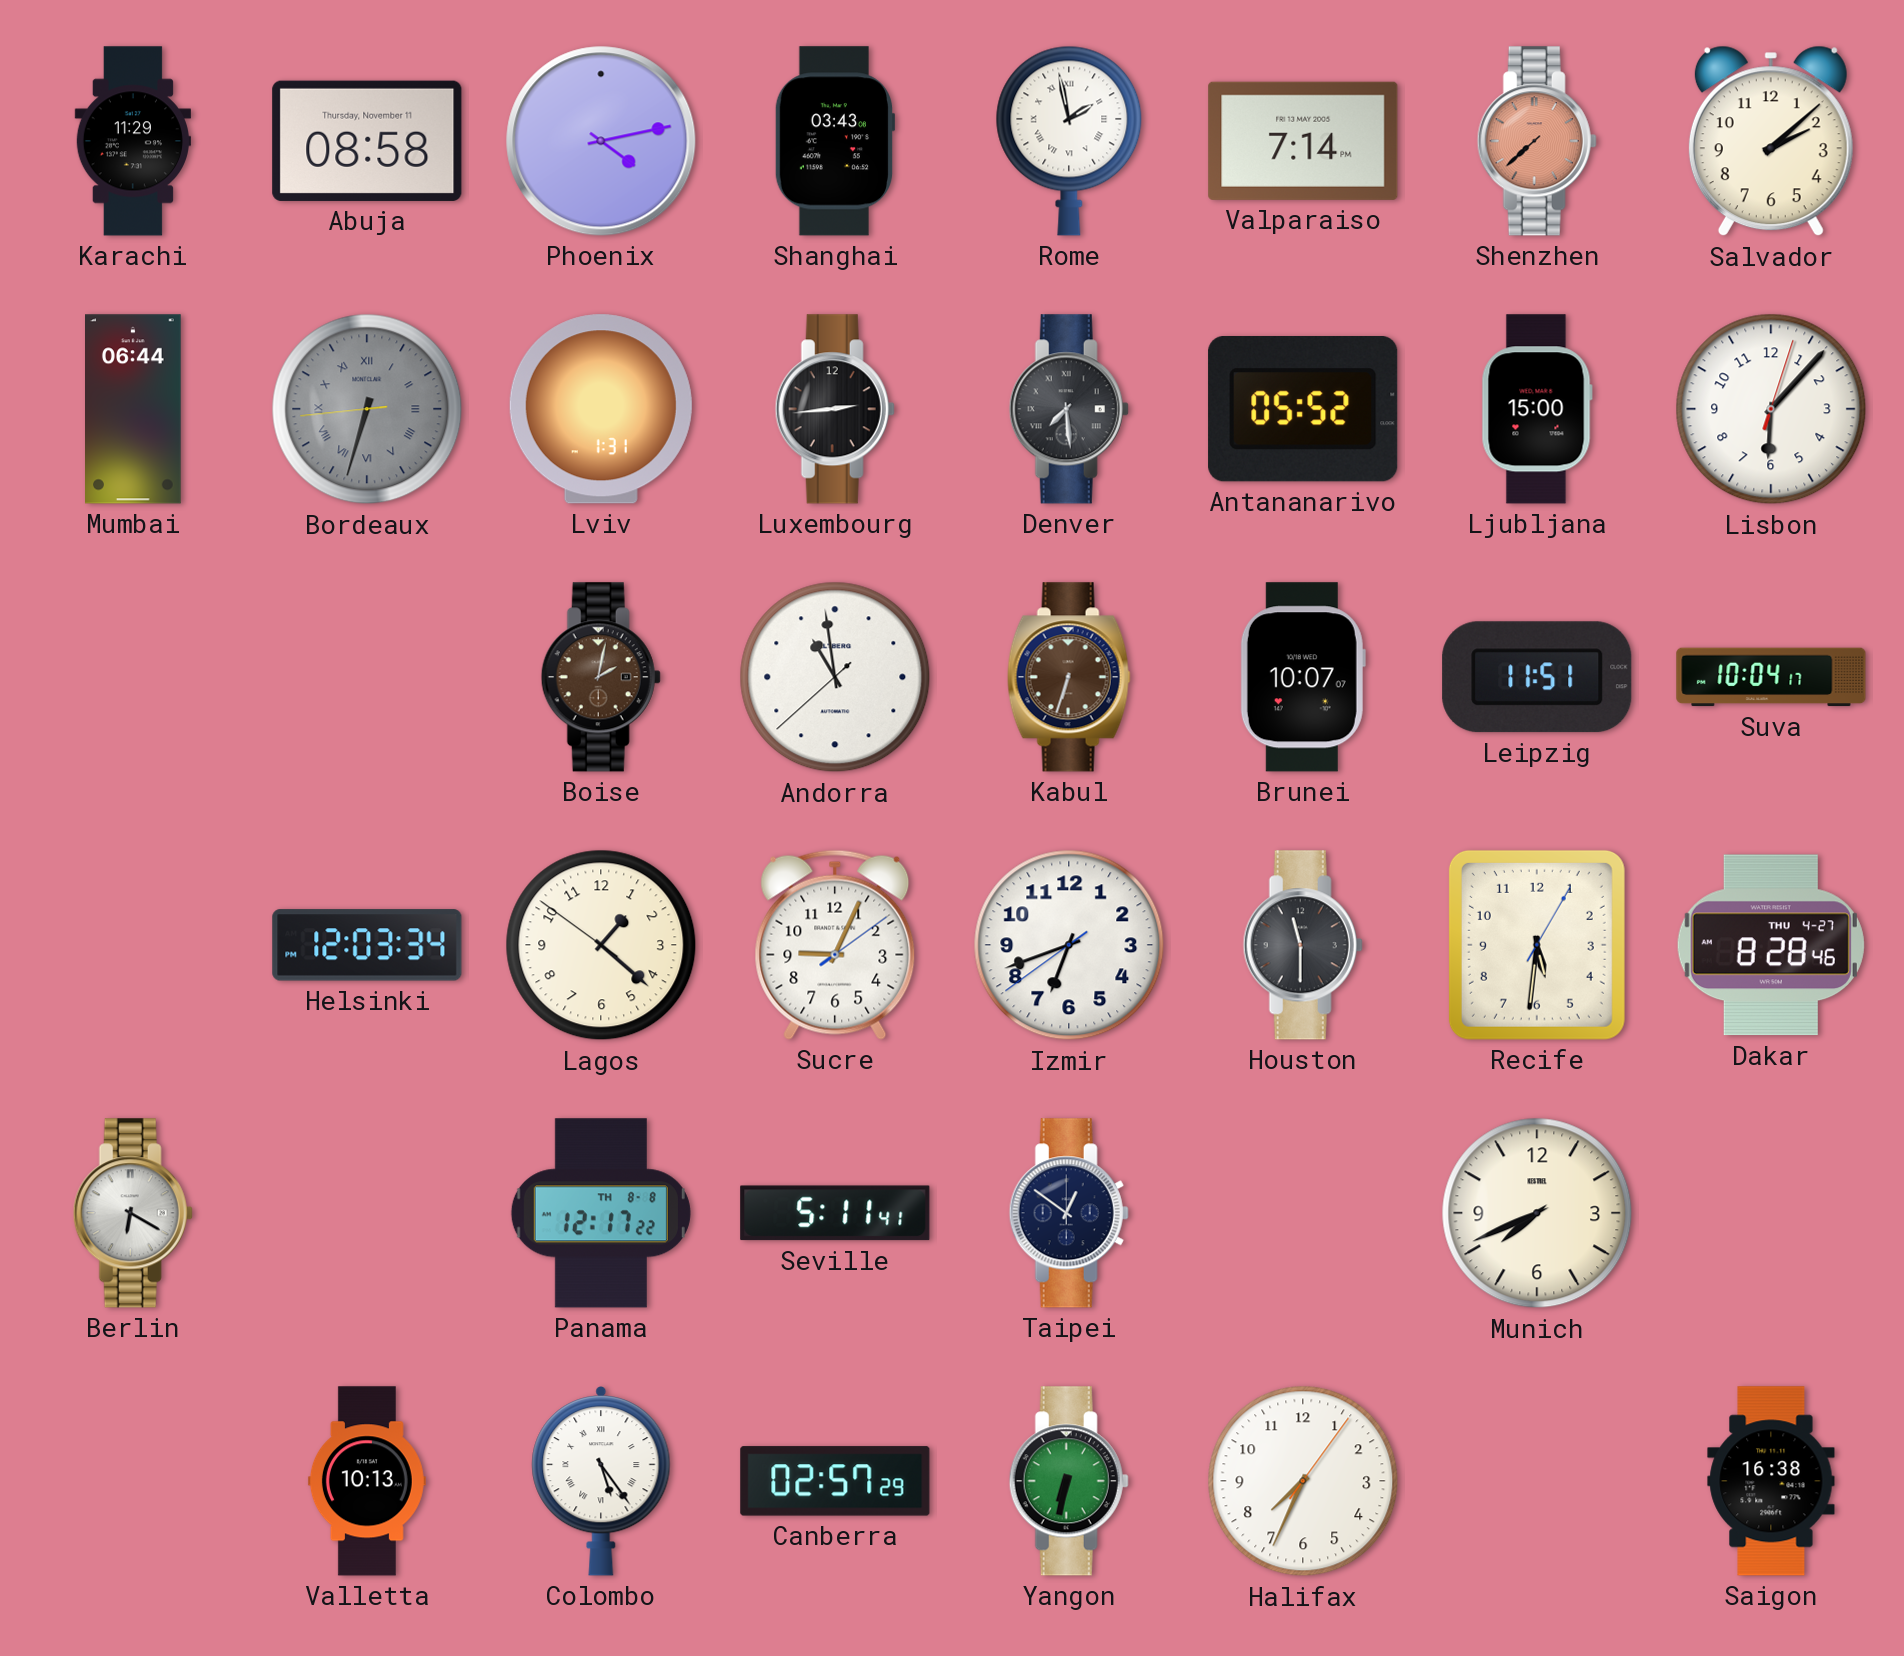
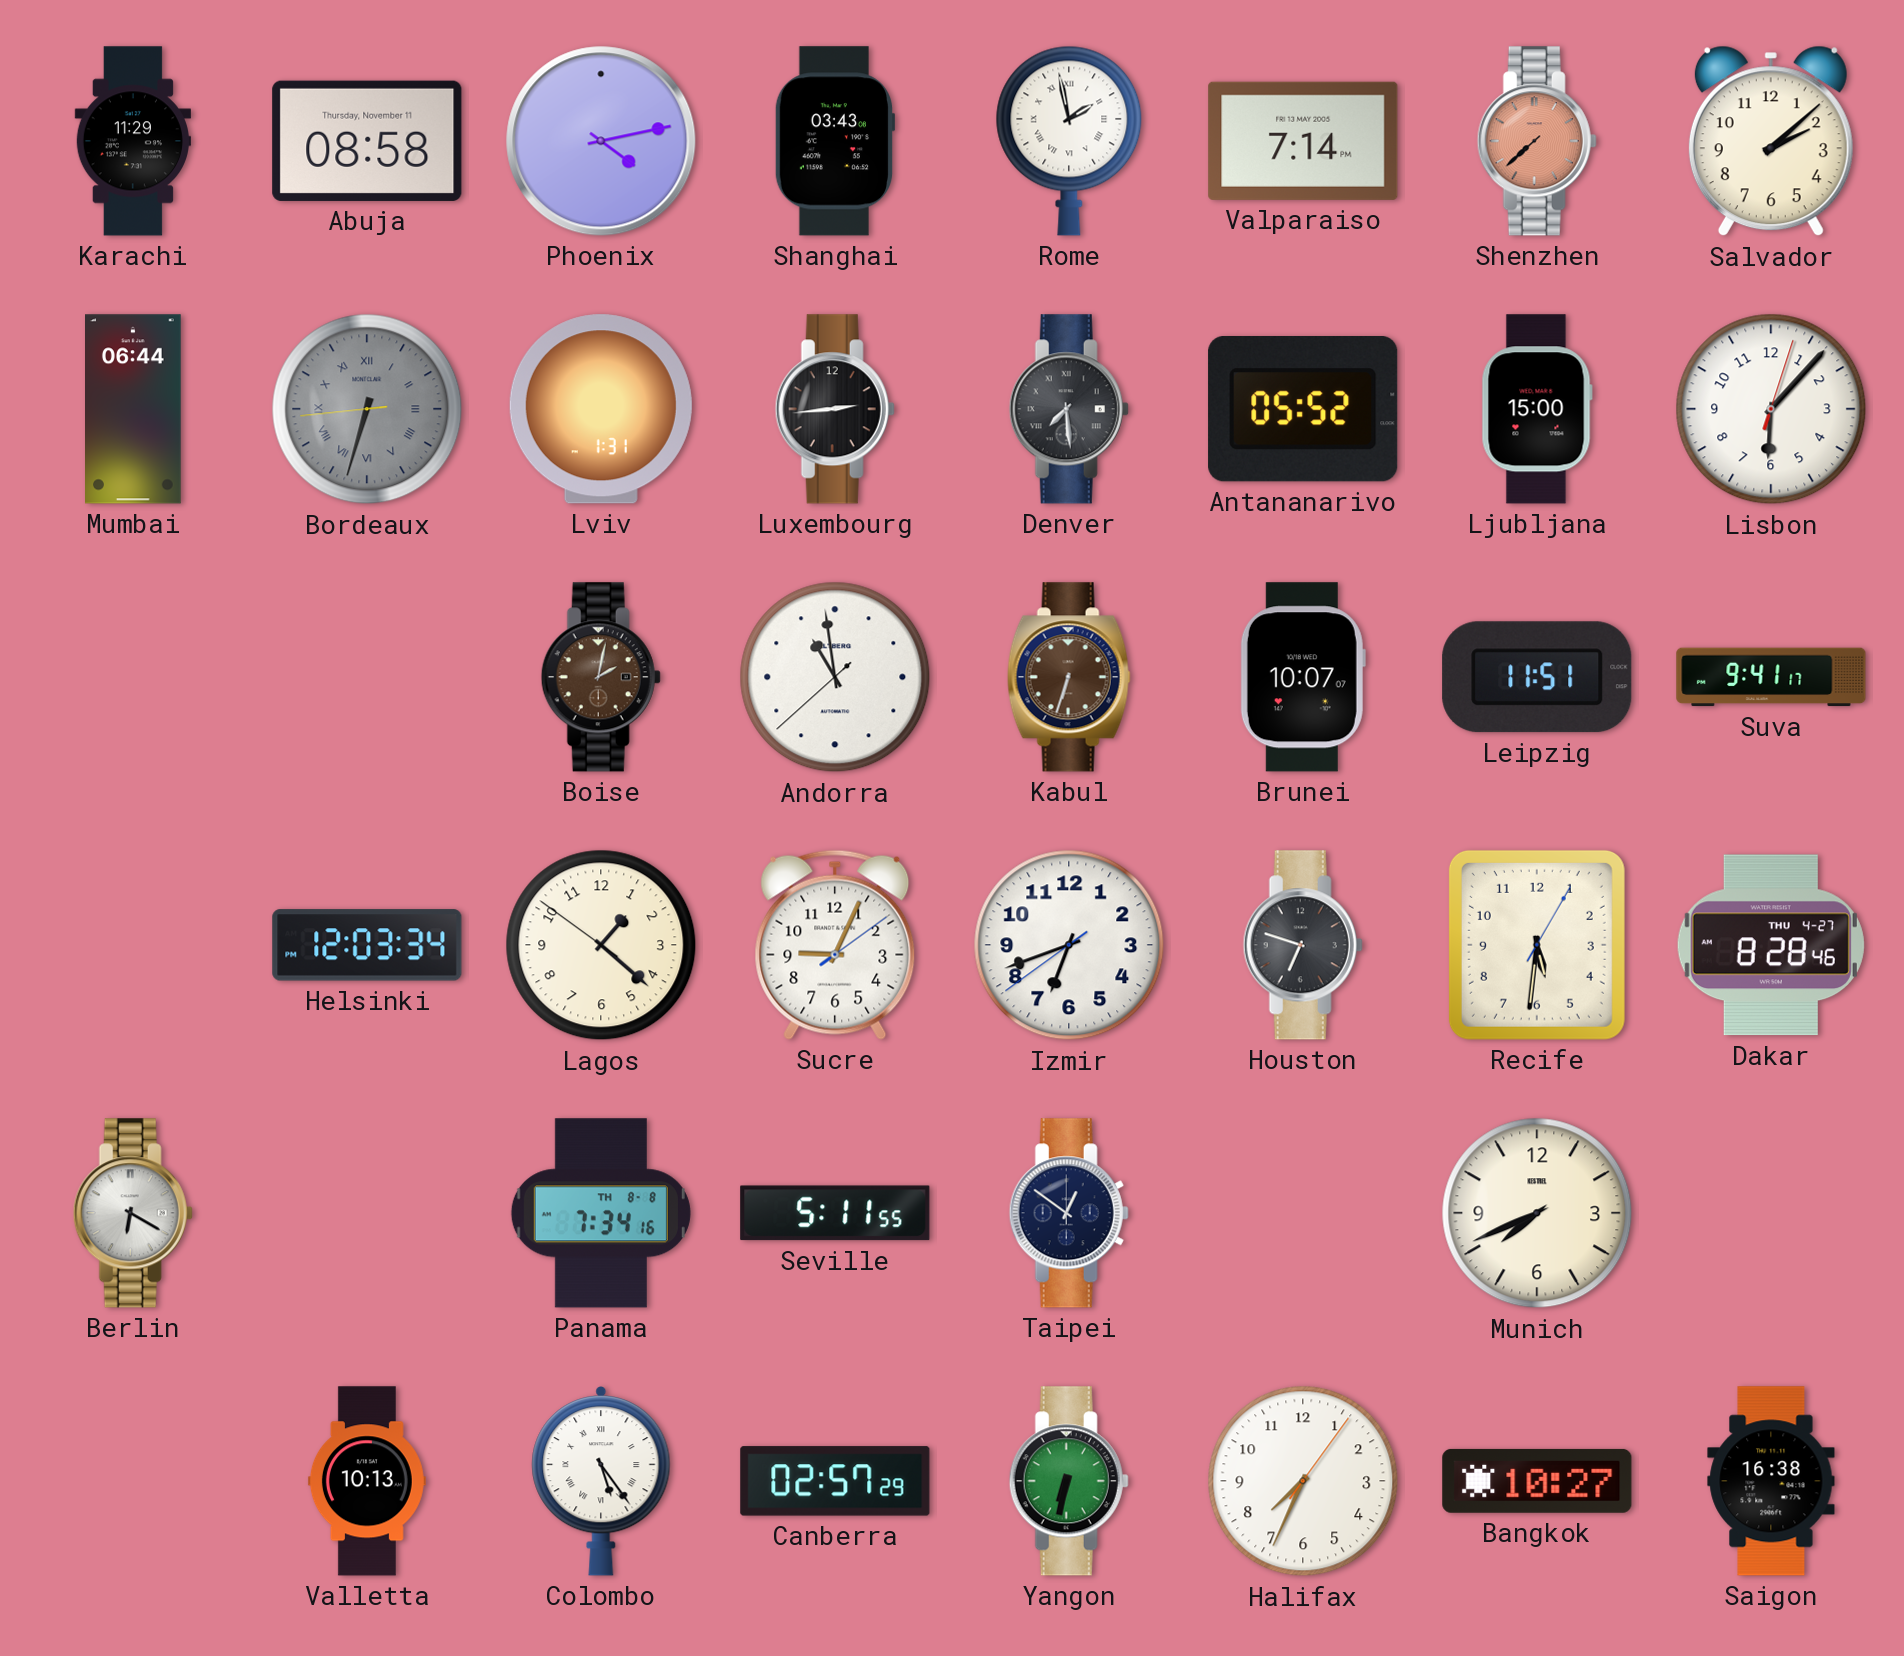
Suva: 10:04 -> 9:41 (1771, 677)
Houston: 11:30 -> 6:48 (1303, 945)
Panama: 12:17 -> 7:34 (601, 1213)
Seville: 5:11:41 -> 5:11:55 (835, 1213)
Bangkok: none -> 10:27 (1537, 1481)
